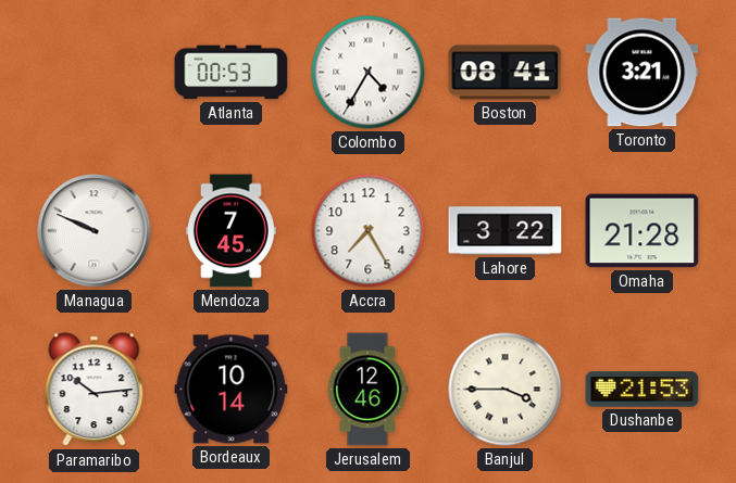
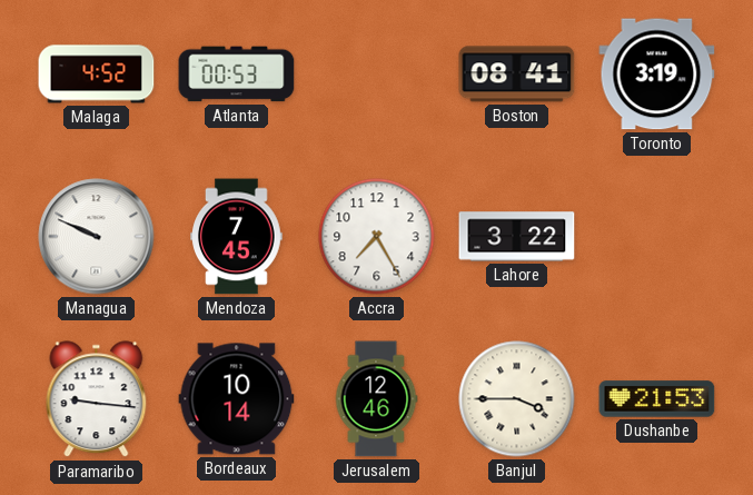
Malaga: none -> 4:52 (97, 75)
Colombo: 4:35 -> none (369, 73)
Toronto: 3:21 -> 3:19 (657, 75)
Omaha: 21:28 -> none (643, 231)
Paramaribo: 10:14 -> 9:16 (97, 399)
